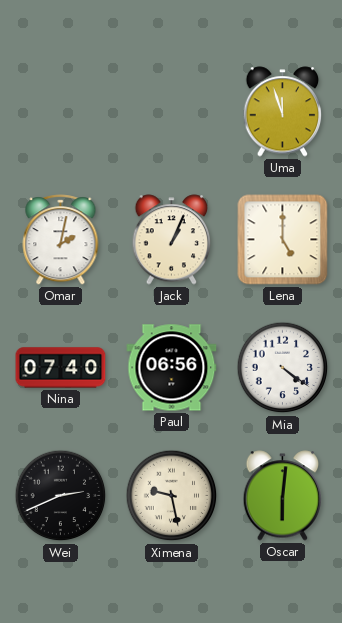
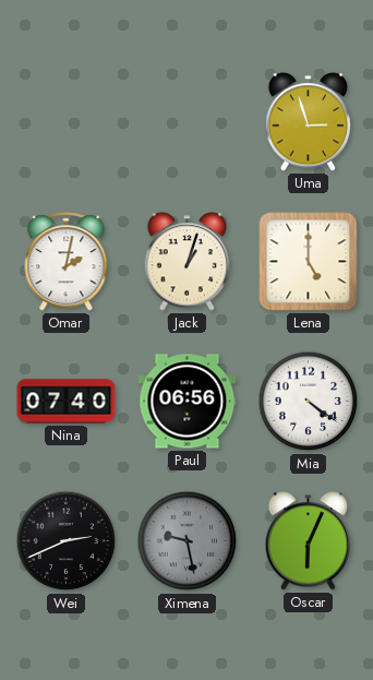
Uma: 11:57 -> 2:57 (309, 122)
Jack: 1:04 -> 1:03 (188, 262)
Ximena dial: cream -> grey (188, 541)
Oscar: 6:01 -> 6:04 (309, 541)
